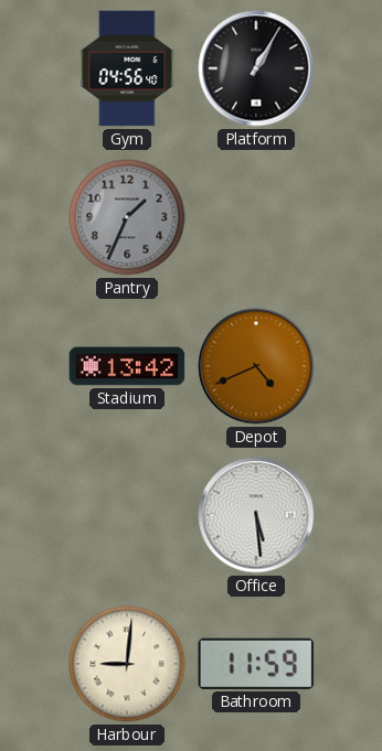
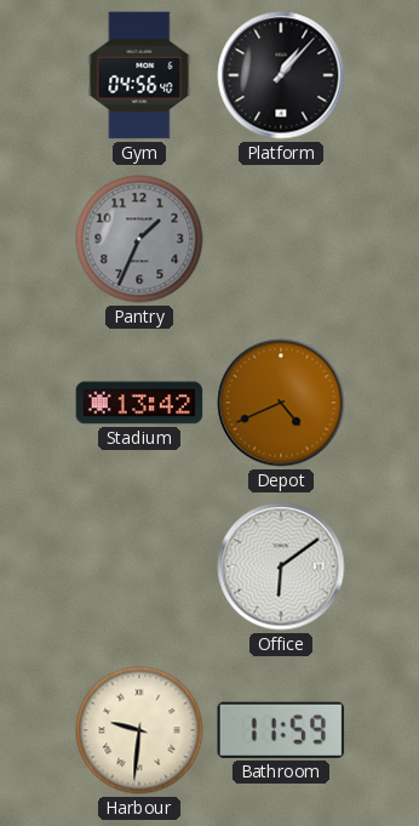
Platform: 1:05 -> 1:07 (281, 75)
Office: 5:29 -> 6:09 (281, 566)
Harbour: 9:01 -> 9:31 (139, 730)
